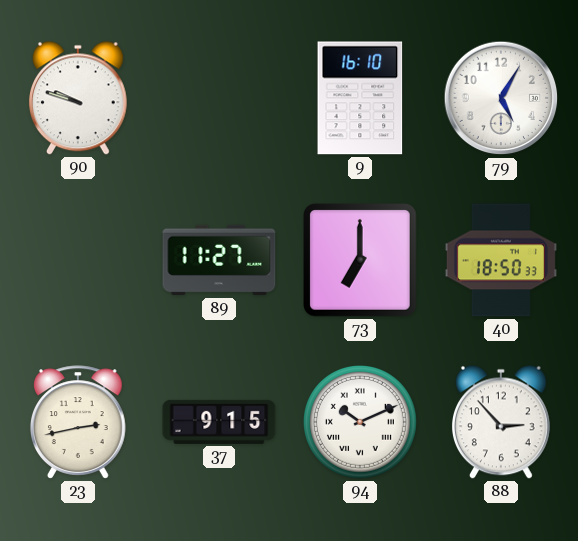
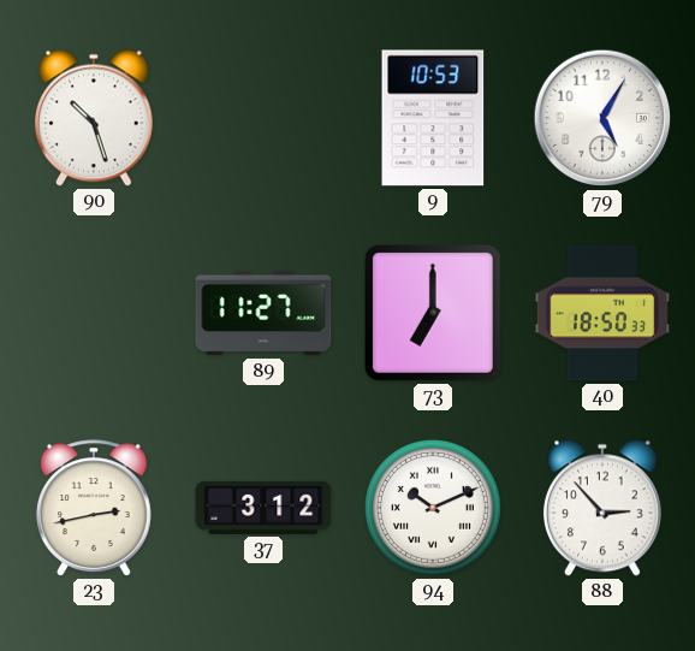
90: 9:48 -> 10:27 (94, 118)
9: 16:10 -> 10:53 (433, 118)
37: 9:15 -> 3:12 (263, 508)
